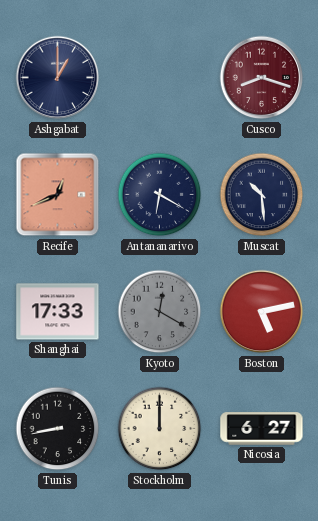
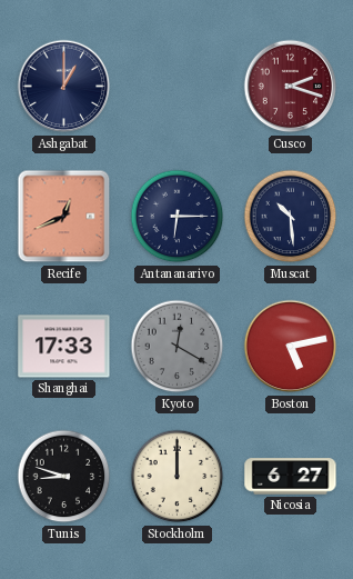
Cusco: 8:18 -> 2:18 (291, 87)
Antananarivo: 6:20 -> 6:15 (178, 217)
Tunis: 8:43 -> 8:48 (64, 477)
